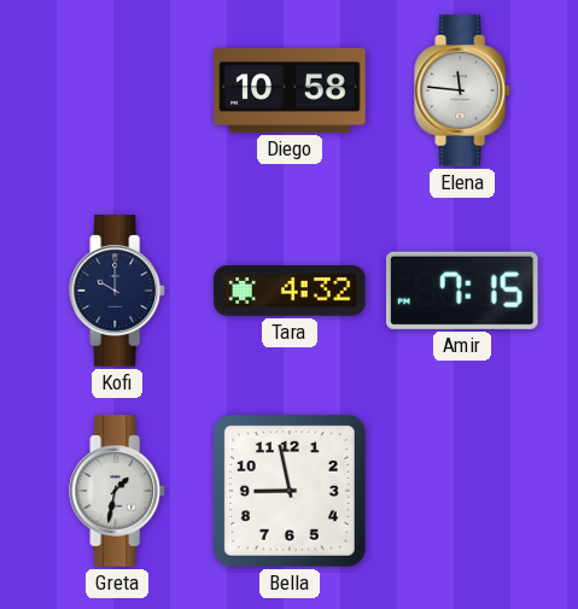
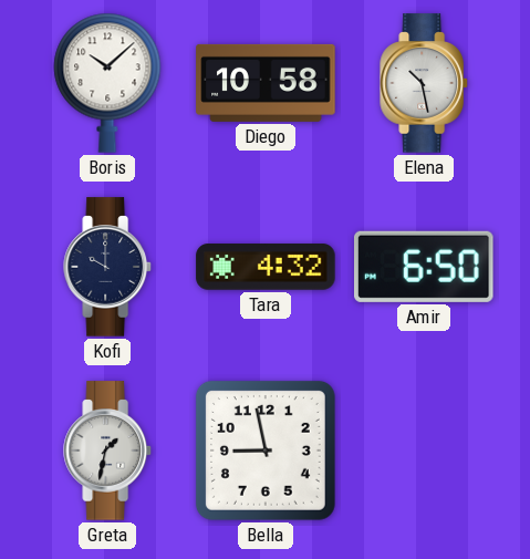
Boris: none -> 10:08 (107, 83)
Elena: 11:46 -> 10:28 (424, 83)
Amir: 7:15 -> 6:50 (425, 267)
